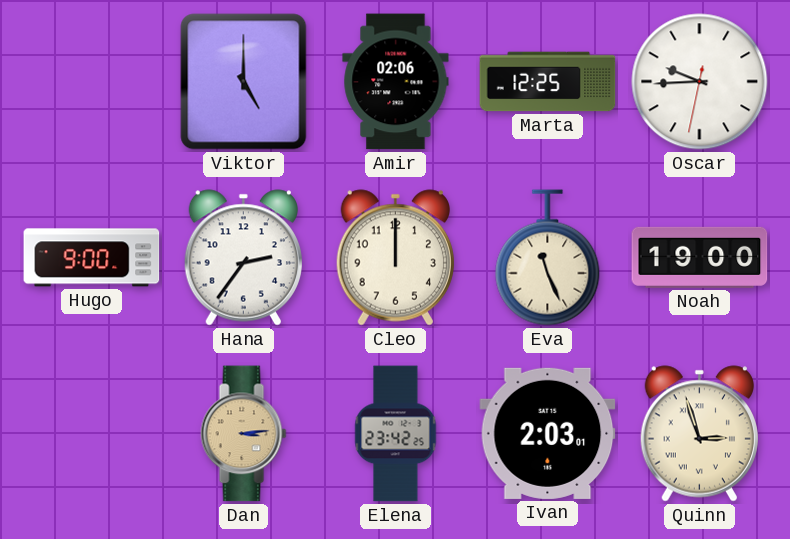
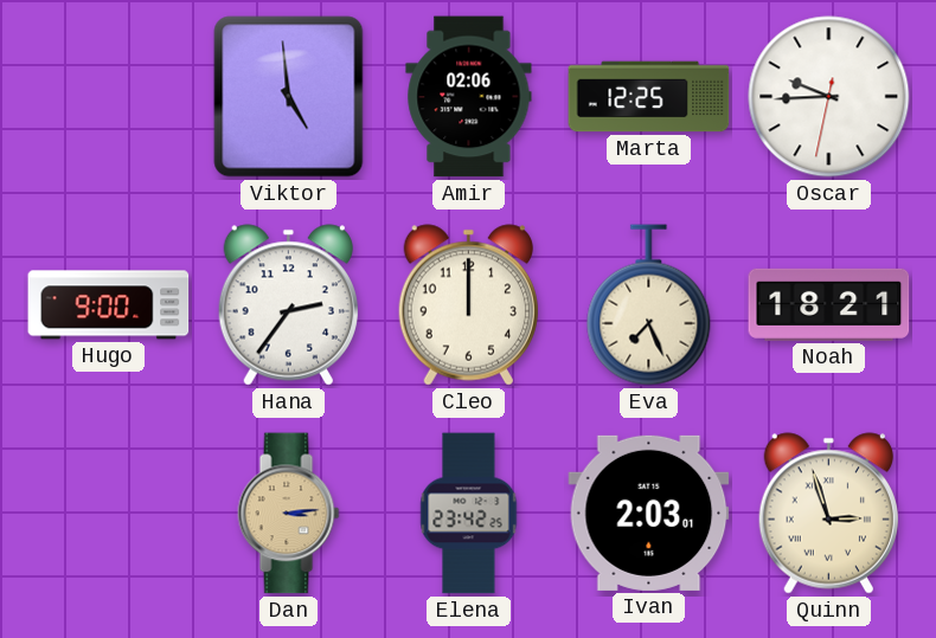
Viktor: 5:00 -> 4:59 (289, 97)
Eva: 11:26 -> 7:26 (649, 305)
Noah: 19:00 -> 18:21 (829, 304)
